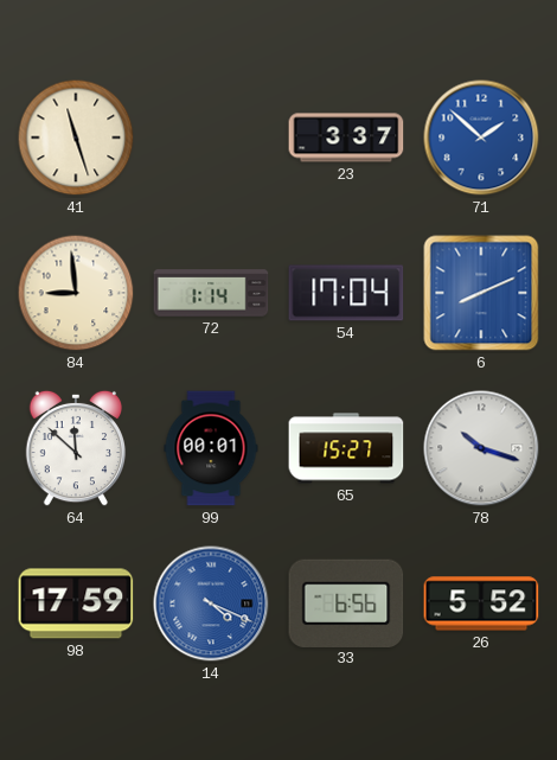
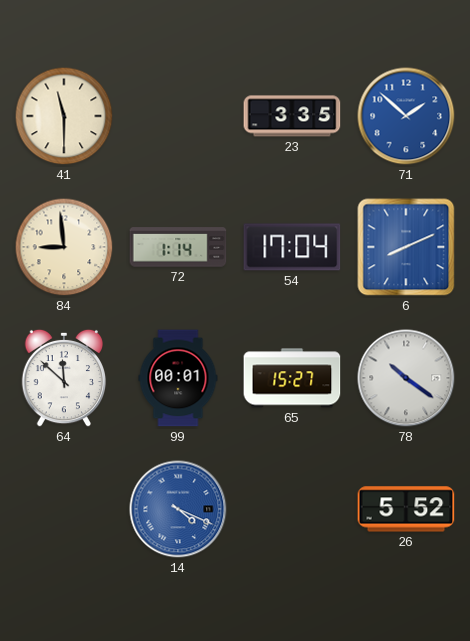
41: 11:27 -> 11:30 (64, 116)
23: 3:37 -> 3:35 (292, 116)
78: 10:18 -> 10:21 (406, 378)
98: 17:59 -> none (76, 603)
33: 6:56 -> none (346, 602)
